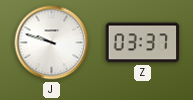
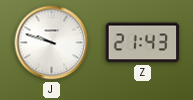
Z: 03:37 -> 21:43 (143, 43)
